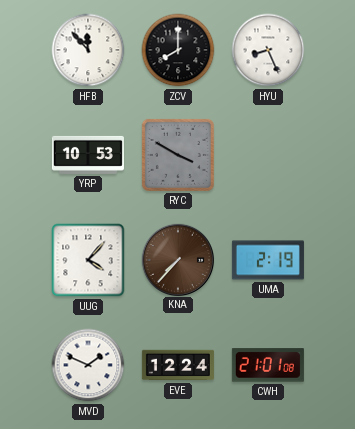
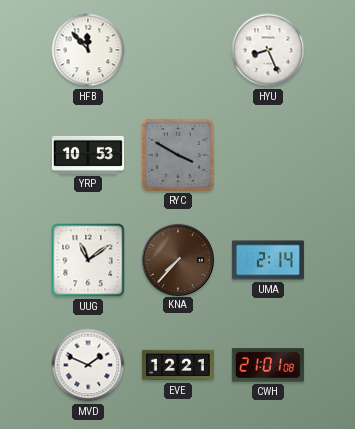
ZCV: 8:00 -> none (178, 50)
UUG: 4:07 -> 11:09 (88, 260)
UMA: 2:19 -> 2:14 (268, 260)
EVE: 12:24 -> 12:21 (178, 365)
